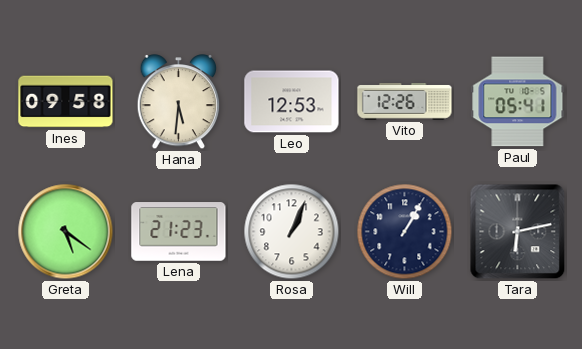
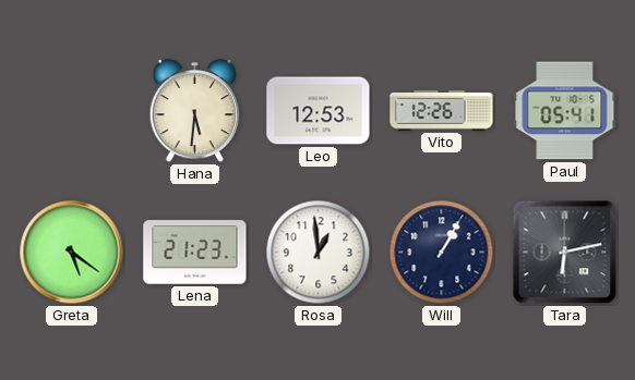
Ines: 09:58 -> none (66, 102)
Rosa: 1:04 -> 12:59 (319, 253)
